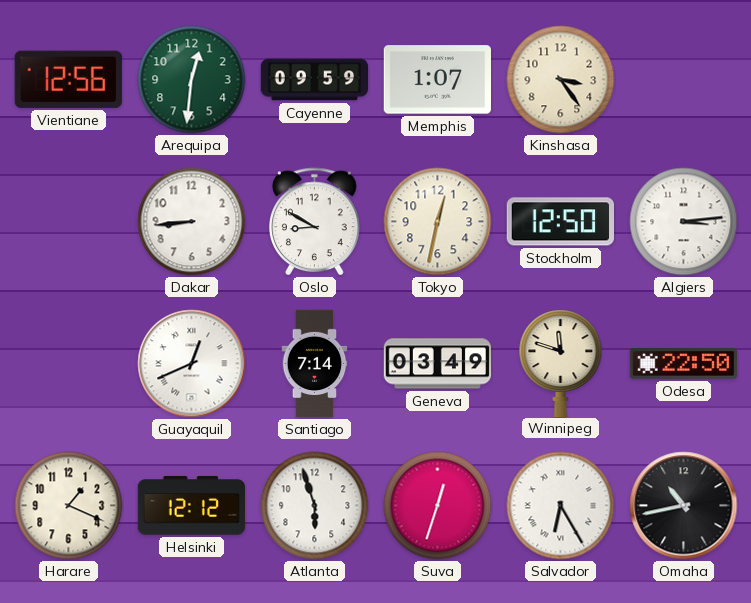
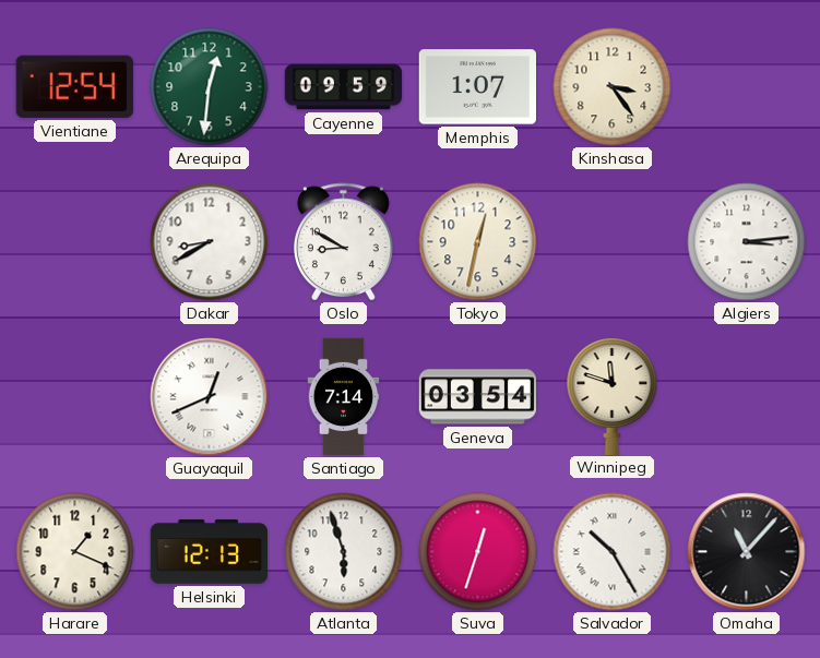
Vientiane: 12:56 -> 12:54 (74, 86)
Dakar: 8:44 -> 8:40 (210, 242)
Stockholm: 12:50 -> none (560, 222)
Geneva: 03:49 -> 03:54 (478, 397)
Odesa: 22:50 -> none (684, 364)
Helsinki: 12:12 -> 12:13 (209, 552)
Salvador: 6:25 -> 10:25 (613, 552)
Omaha: 10:43 -> 11:07 (747, 552)
